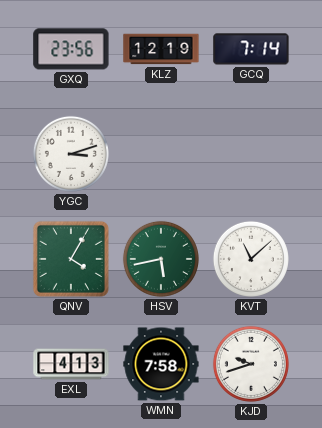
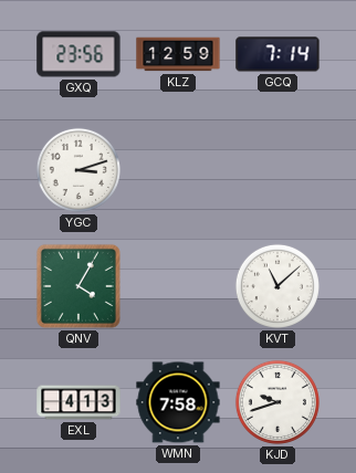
KLZ: 12:19 -> 12:59 (178, 54)
HSV: 5:43 -> none (161, 259)
